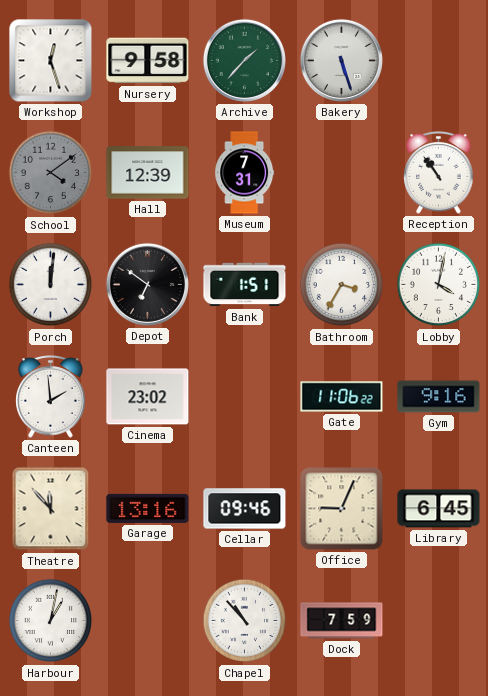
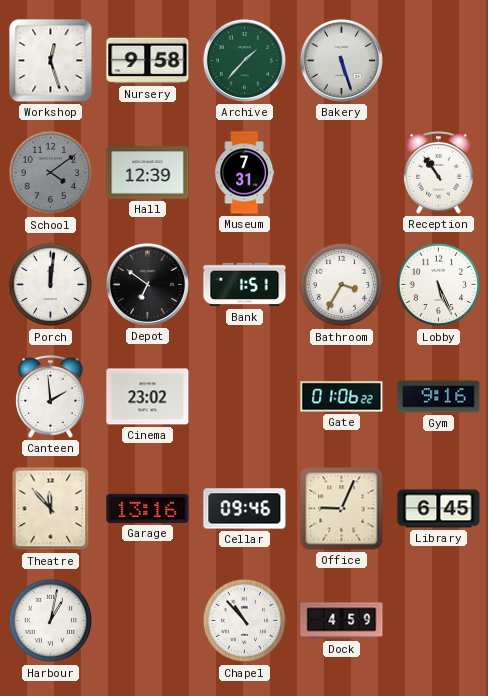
Lobby: 4:02 -> 5:26 (439, 285)
Gate: 11:06 -> 01:06 (342, 397)
Dock: 7:59 -> 4:59 (342, 621)
